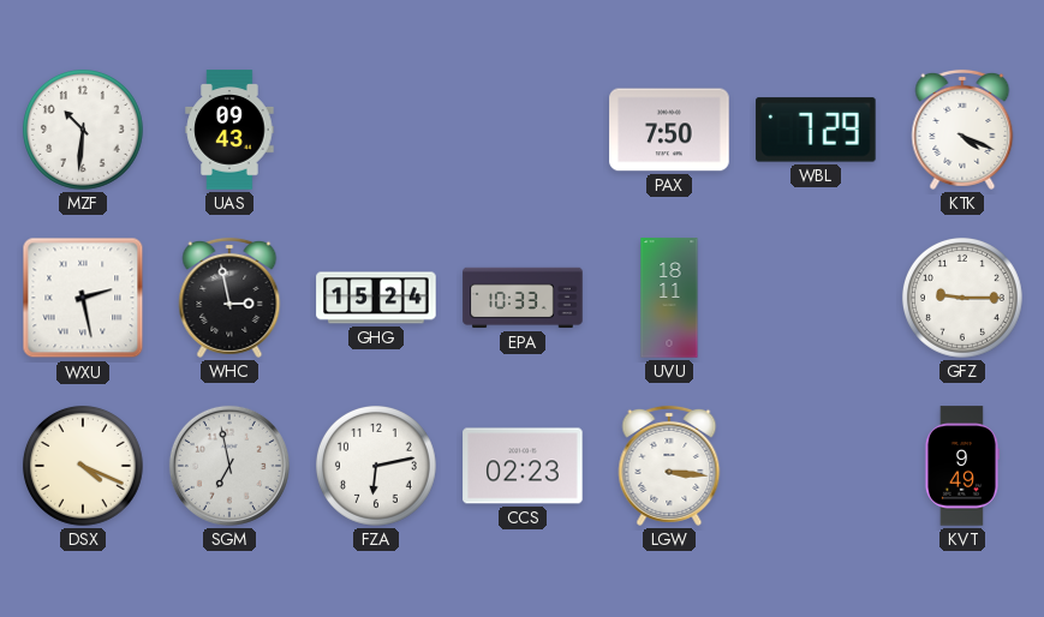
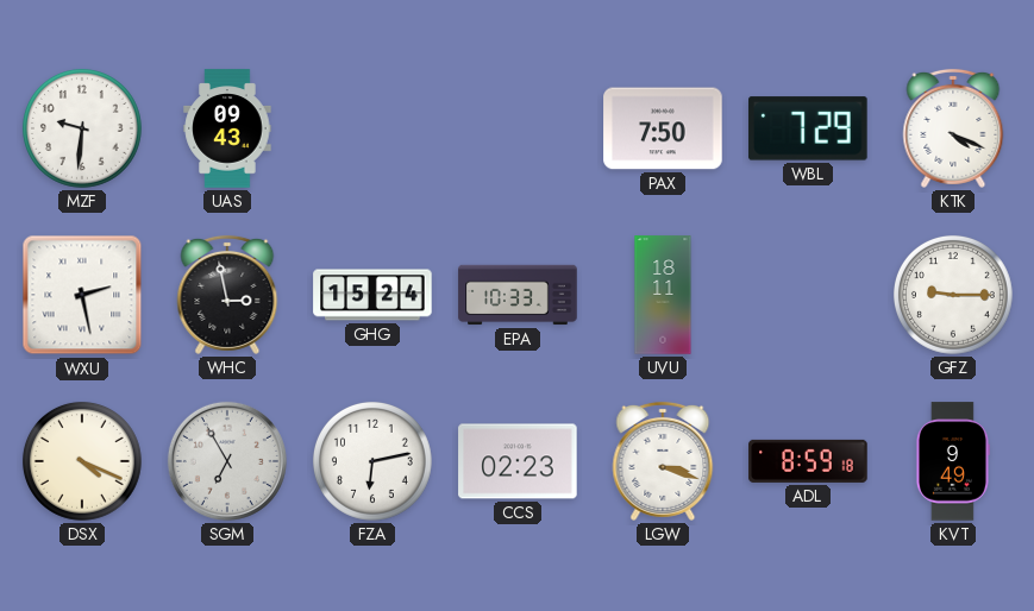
MZF: 10:31 -> 9:31 (82, 128)
SGM: 6:58 -> 6:55 (227, 461)
LGW: 3:16 -> 3:18 (663, 461)
ADL: none -> 8:59 (808, 461)
